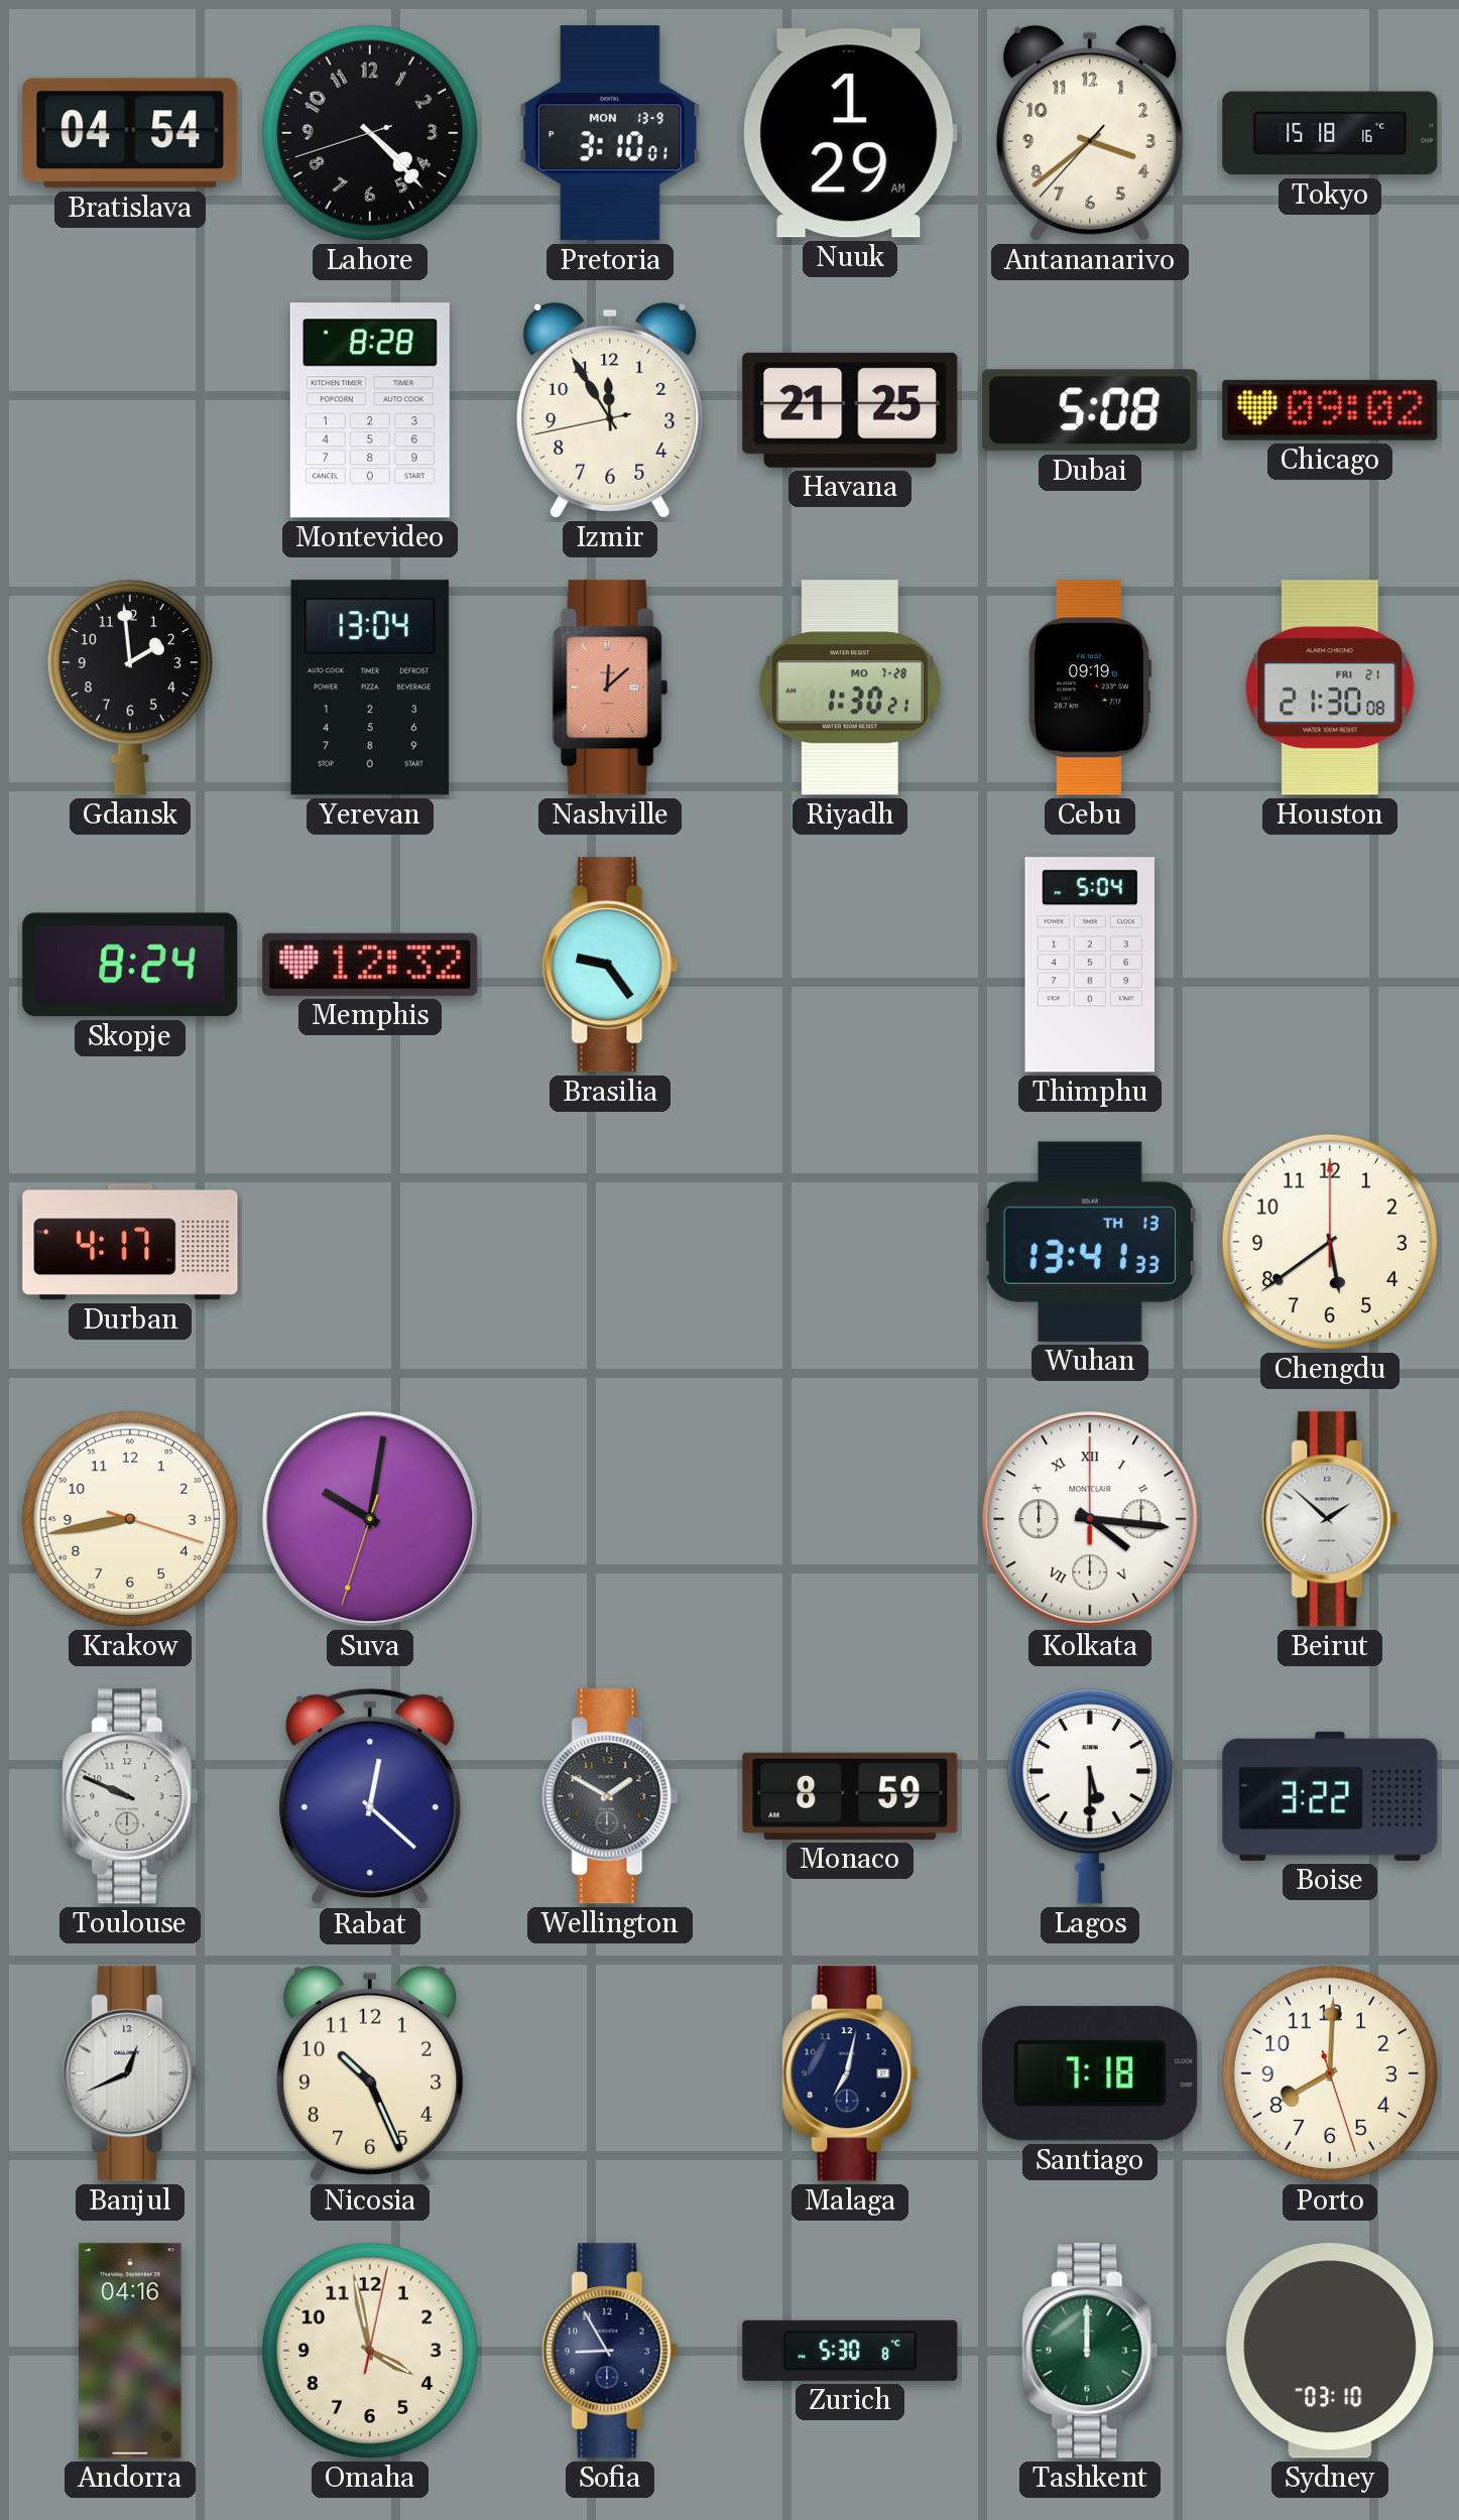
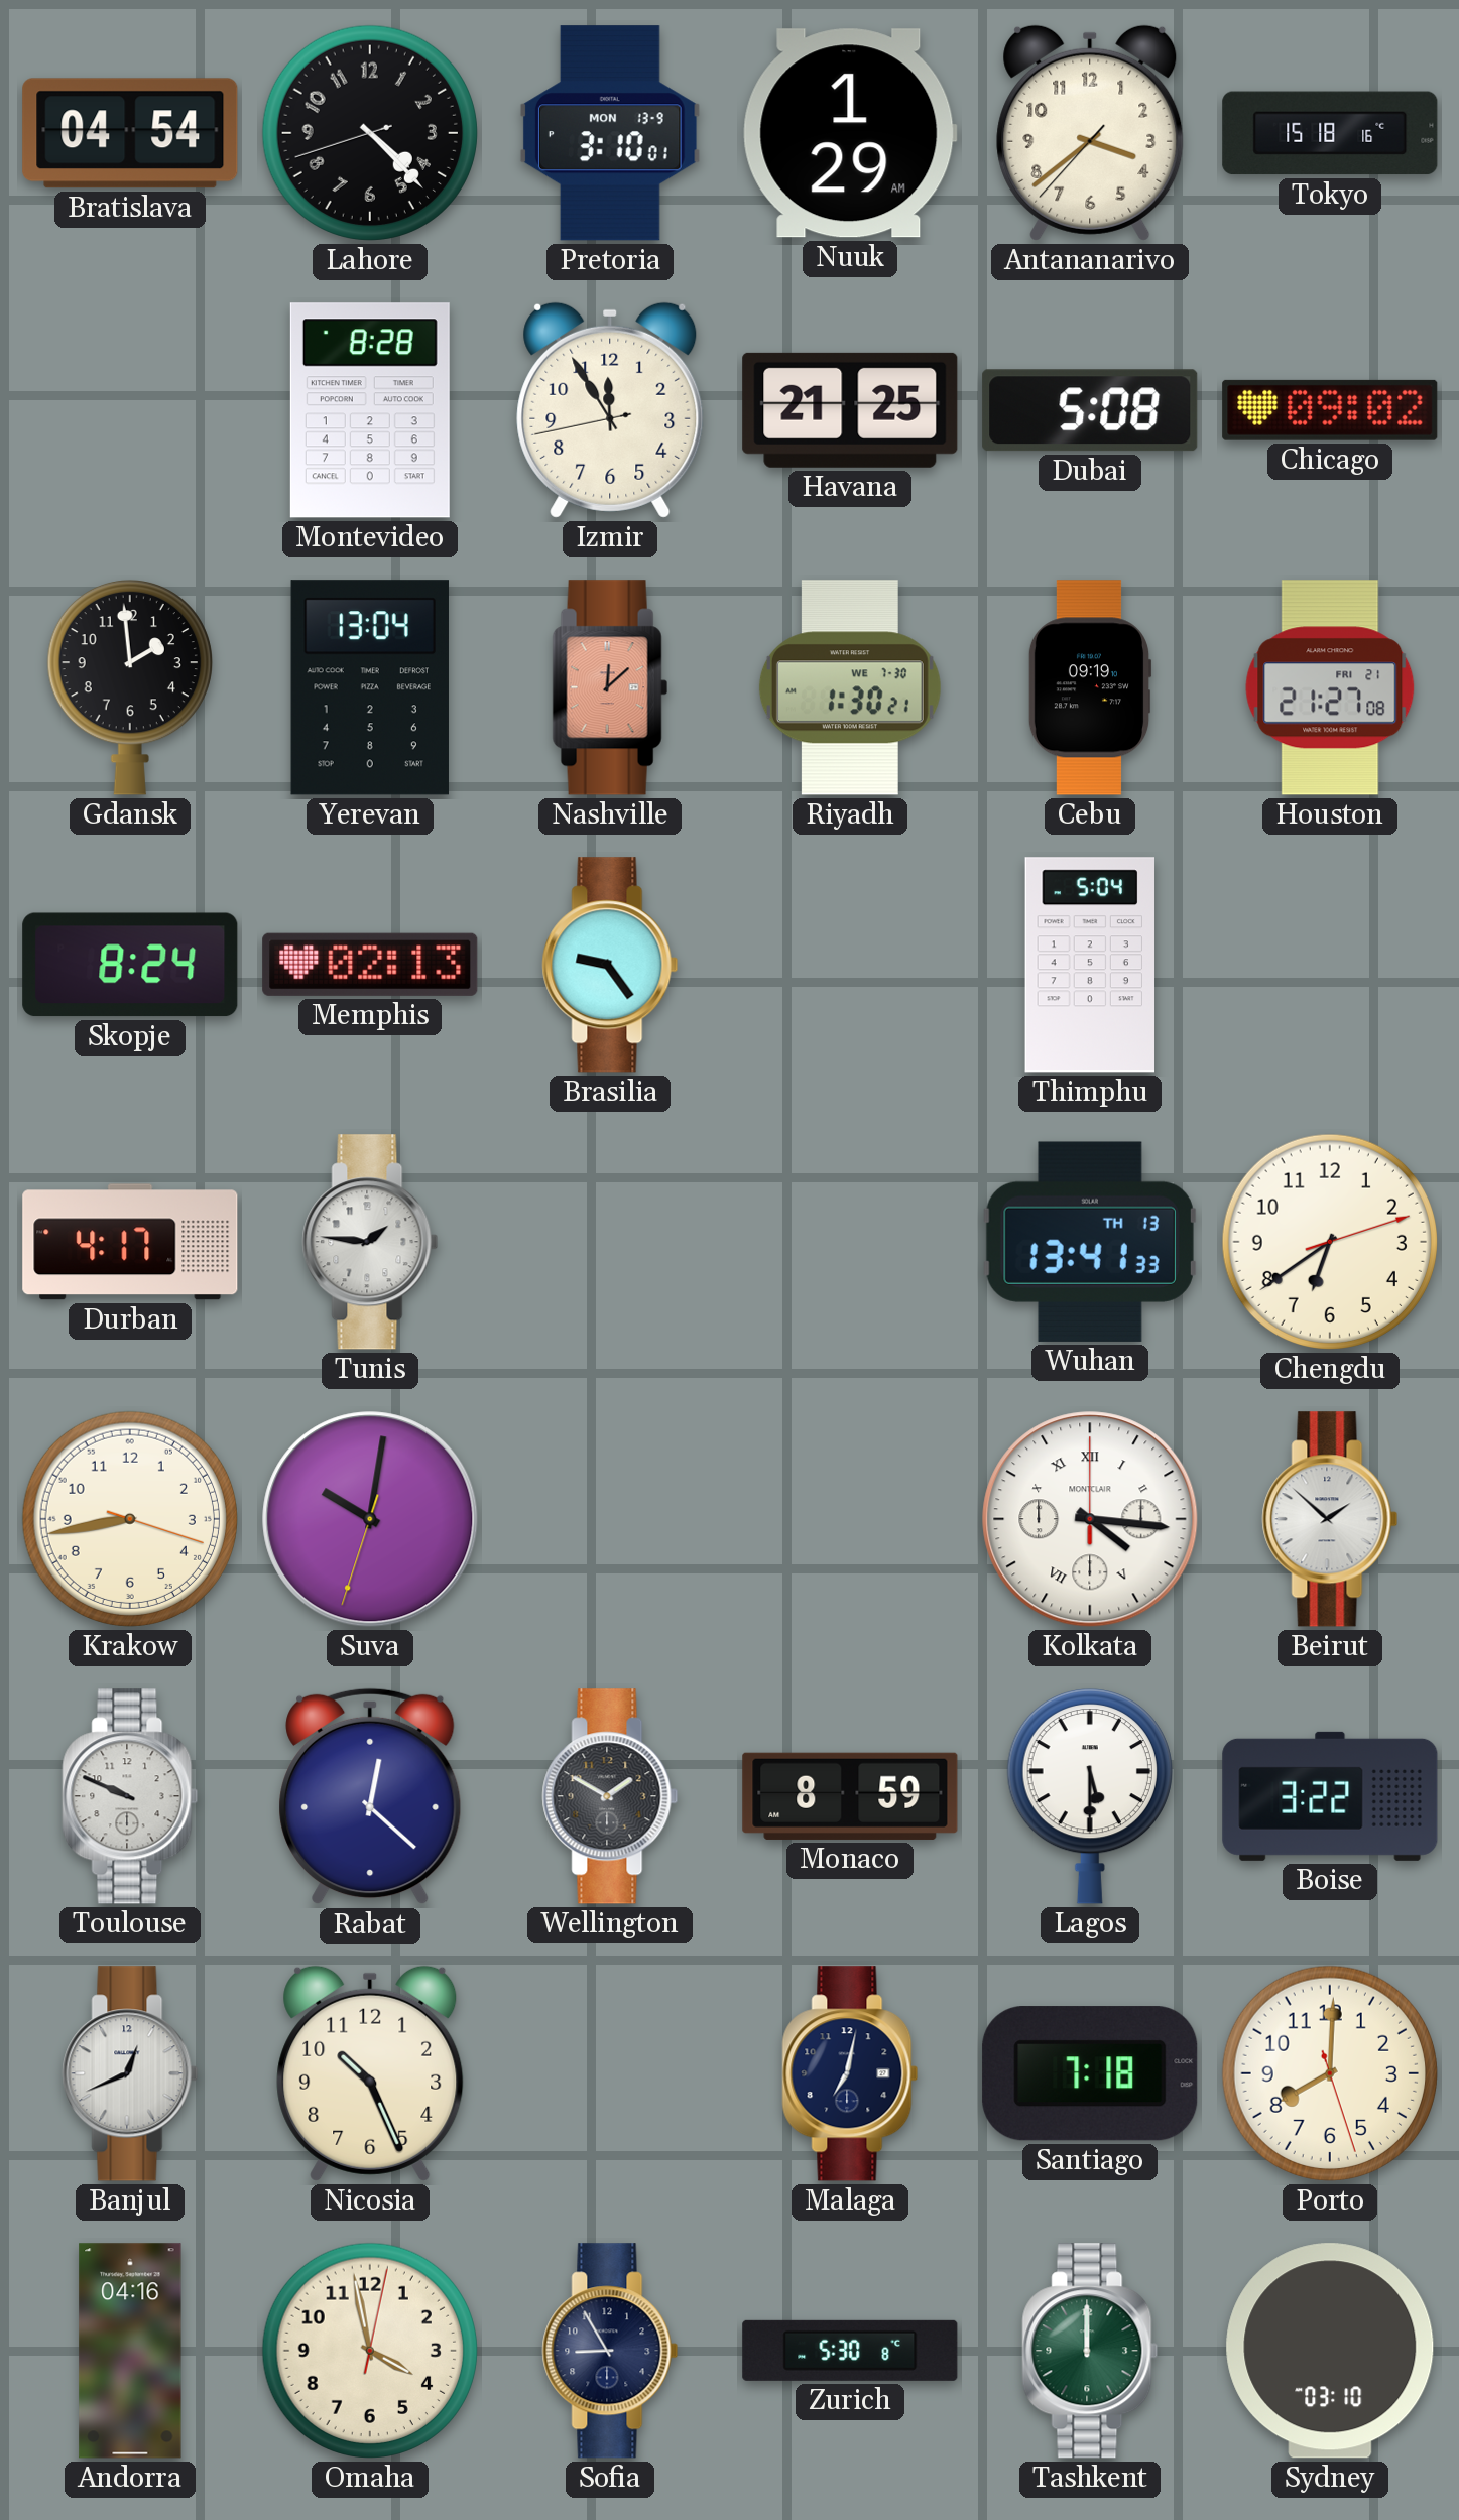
Riyadh date: MO 7-28 -> WE 7-30 (850, 687)
Houston: 21:30 -> 21:27 (1330, 687)
Memphis: 12:32 -> 02:13 (370, 965)
Tunis: none -> 1:46 (370, 1242)
Chengdu: 5:39 -> 6:39 (1330, 1242)
